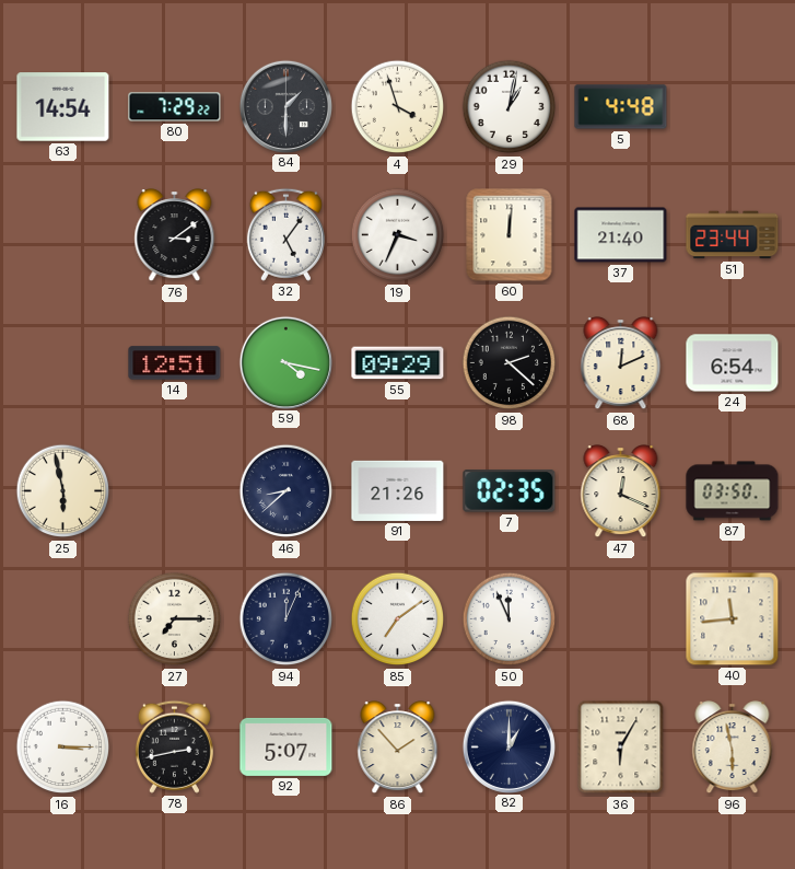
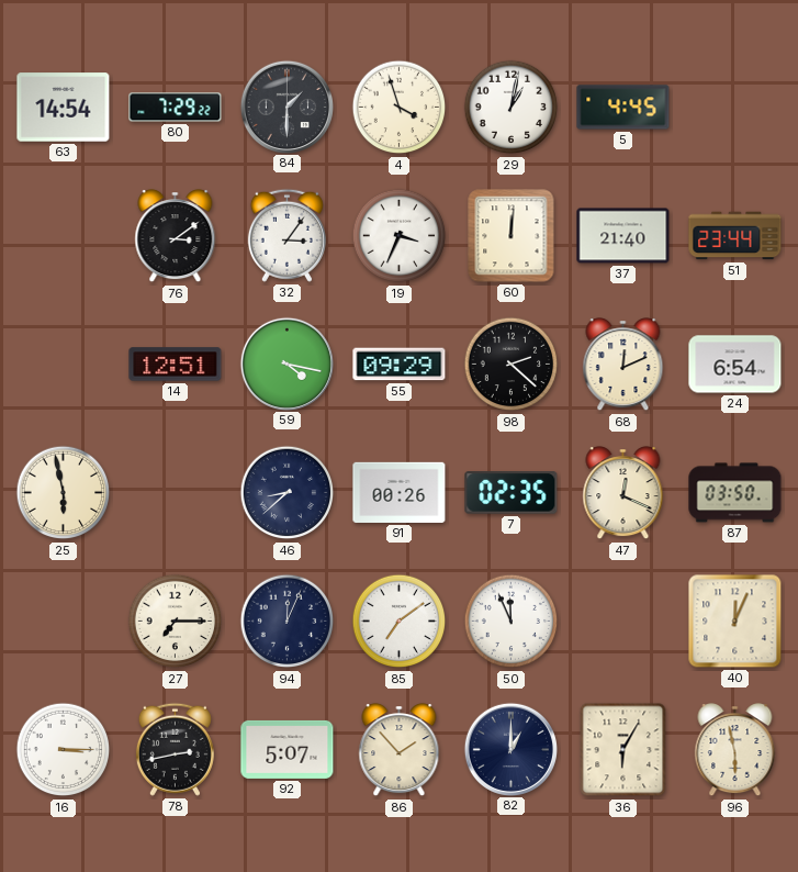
5: 4:48 -> 4:45 (623, 108)
32: 5:06 -> 3:06 (286, 235)
91: 21:26 -> 00:26 (400, 492)
40: 11:44 -> 12:04 (735, 622)
